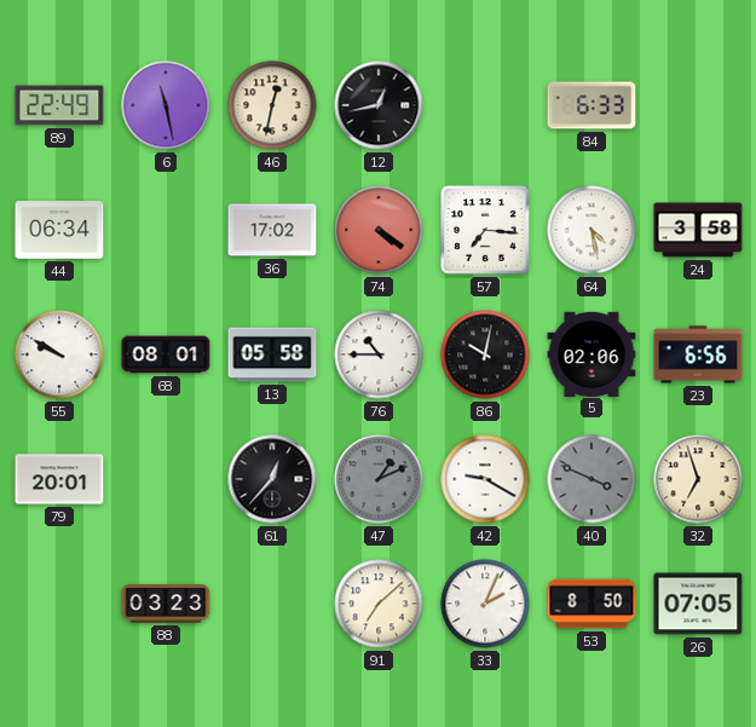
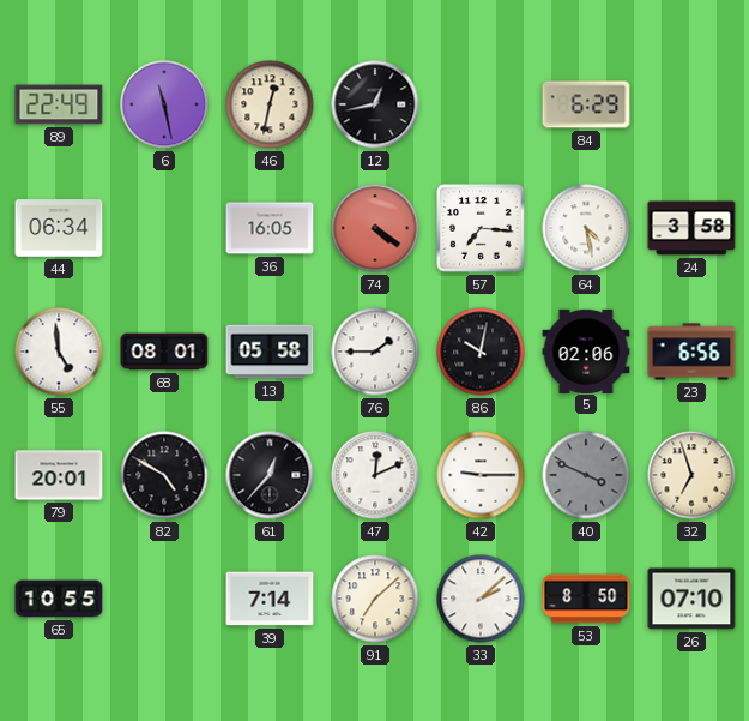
84: 6:33 -> 6:29 (586, 104)
36: 17:02 -> 16:05 (270, 228)
55: 9:50 -> 4:59 (59, 352)
76: 10:45 -> 1:45 (375, 352)
82: none -> 4:50 (164, 475)
47: 1:11 -> 12:11 (375, 475)
47 dial: grey -> white (375, 475)
42: 9:20 -> 9:15 (481, 475)
65: none -> 10:55 (59, 599)
88: 03:23 -> none (166, 605)
39: none -> 7:14 (270, 599)
33: 2:04 -> 2:08 (481, 599)
26: 07:05 -> 07:10 (691, 599)
